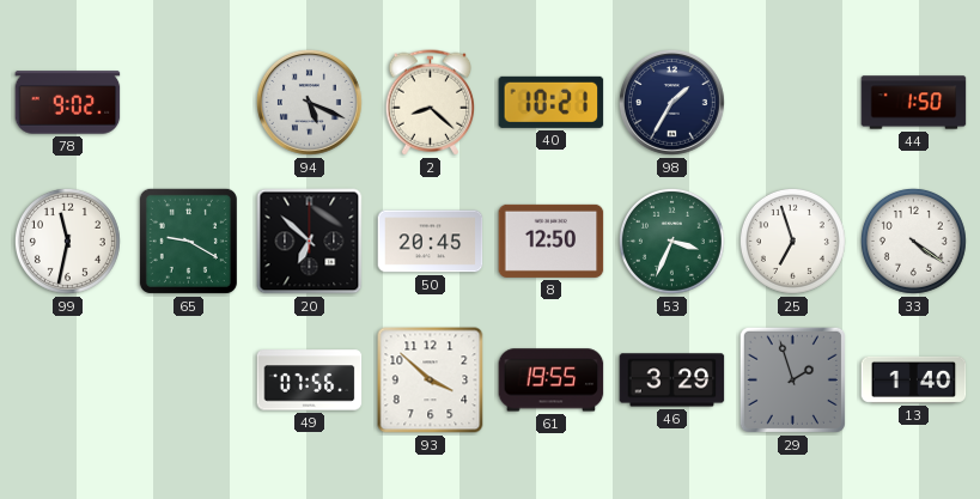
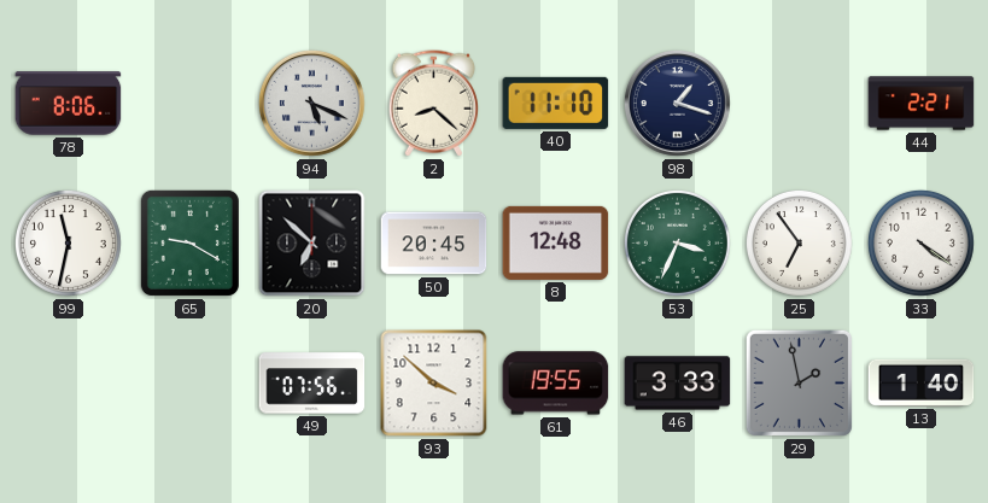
78: 9:02 -> 8:06 (69, 104)
40: 10:21 -> 11:10 (556, 103)
98: 1:35 -> 1:18 (677, 103)
44: 1:50 -> 2:21 (922, 104)
8: 12:50 -> 12:48 (556, 242)
25: 6:57 -> 6:54 (799, 242)
46: 3:29 -> 3:33 (678, 384)
29: 1:57 -> 1:58 (799, 382)
